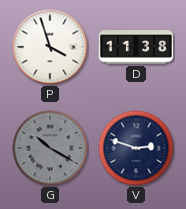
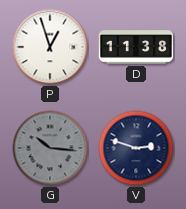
P: 3:57 -> 12:57 (50, 47)
G: 10:20 -> 10:16 (50, 148)
